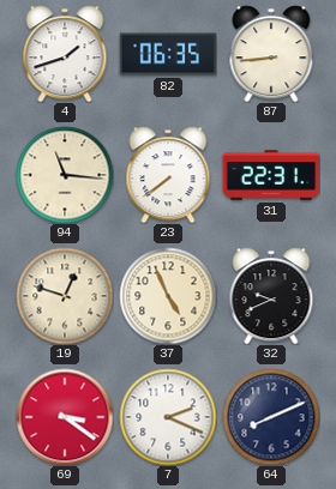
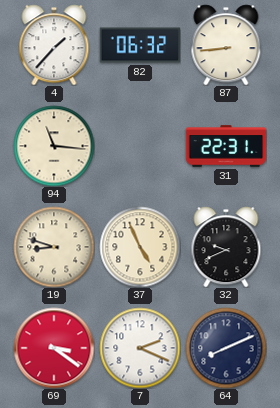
4: 1:42 -> 1:37 (54, 45)
82: 06:35 -> 06:32 (140, 45)
23: 7:39 -> none (168, 175)
19: 12:48 -> 8:48 (54, 247)
